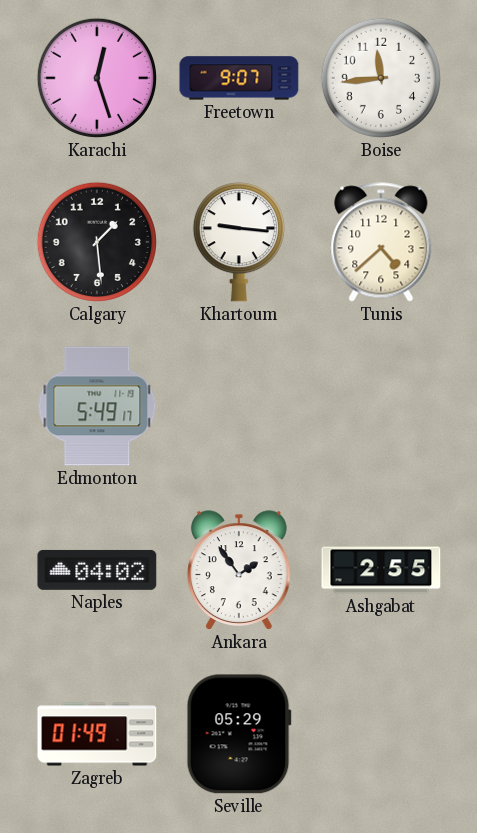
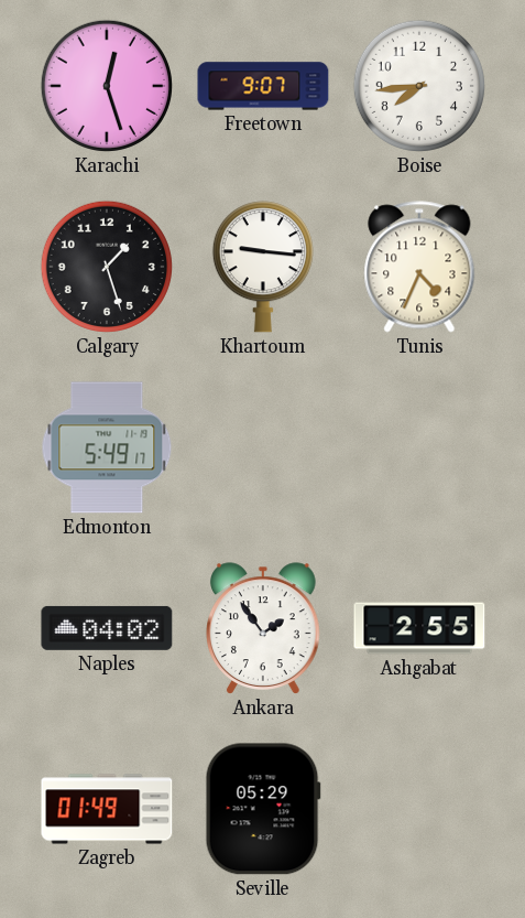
Boise: 11:44 -> 7:44 (419, 86)
Calgary: 1:29 -> 1:27 (107, 267)
Tunis: 4:38 -> 4:34 (419, 267)
